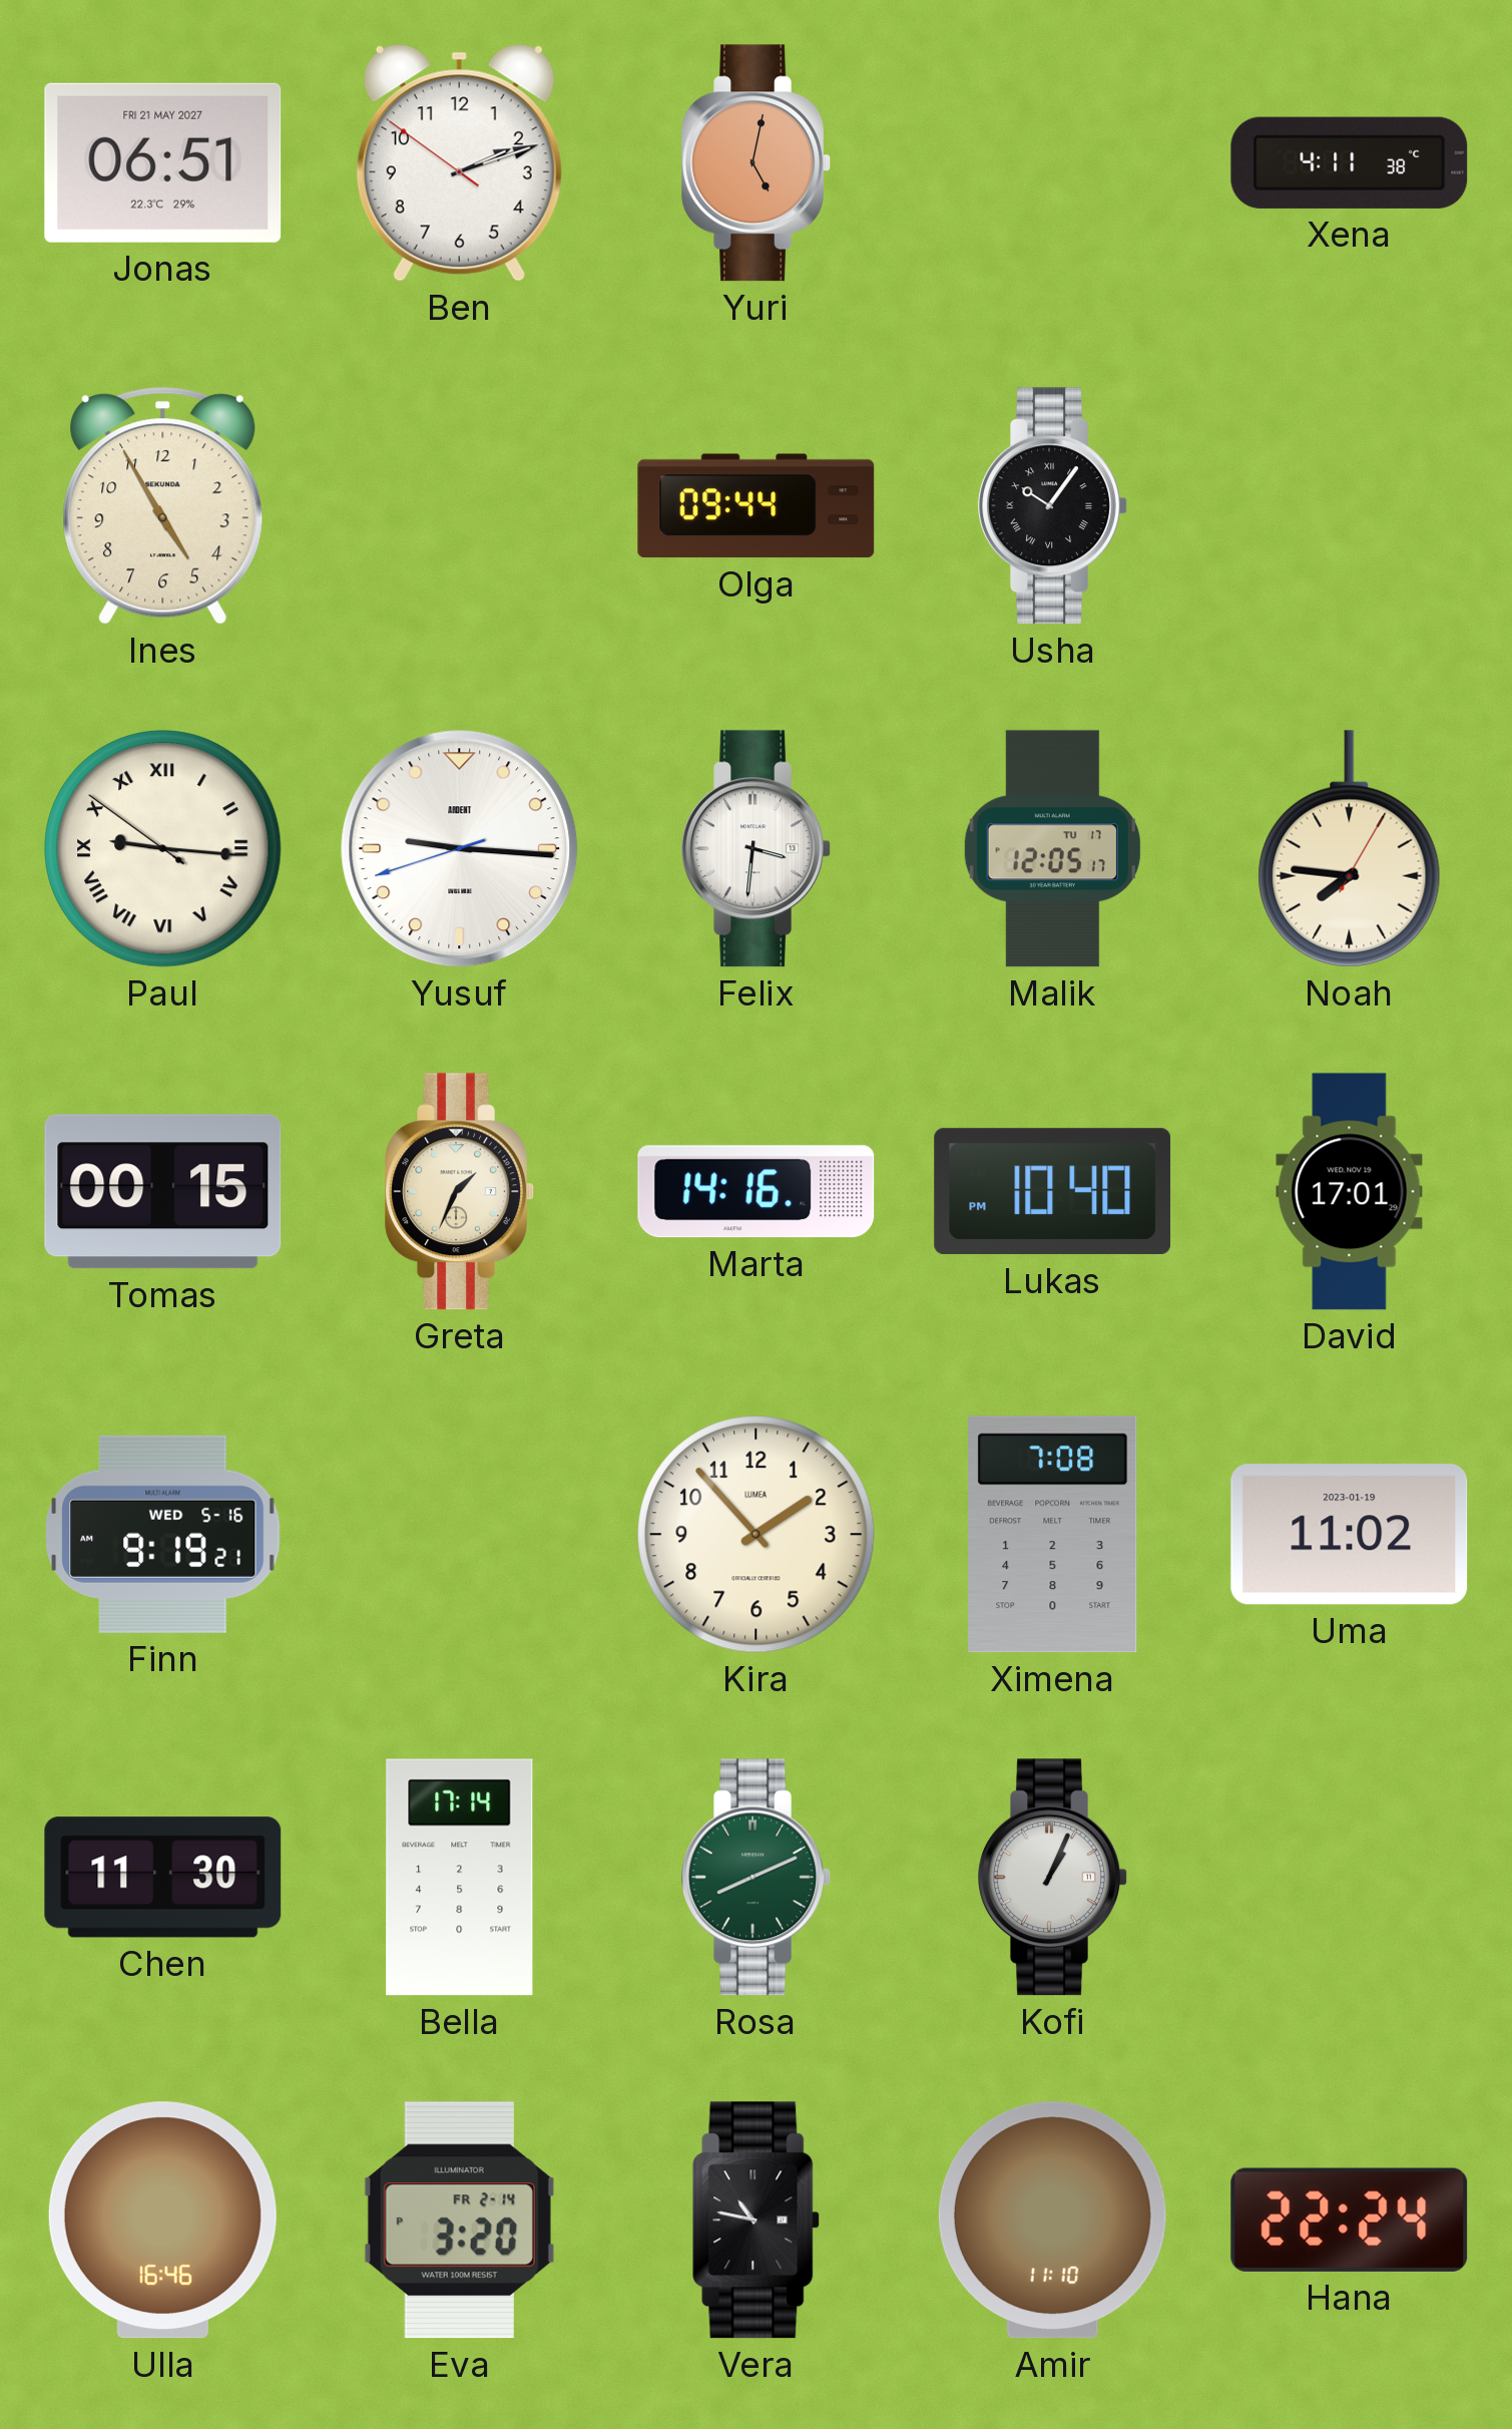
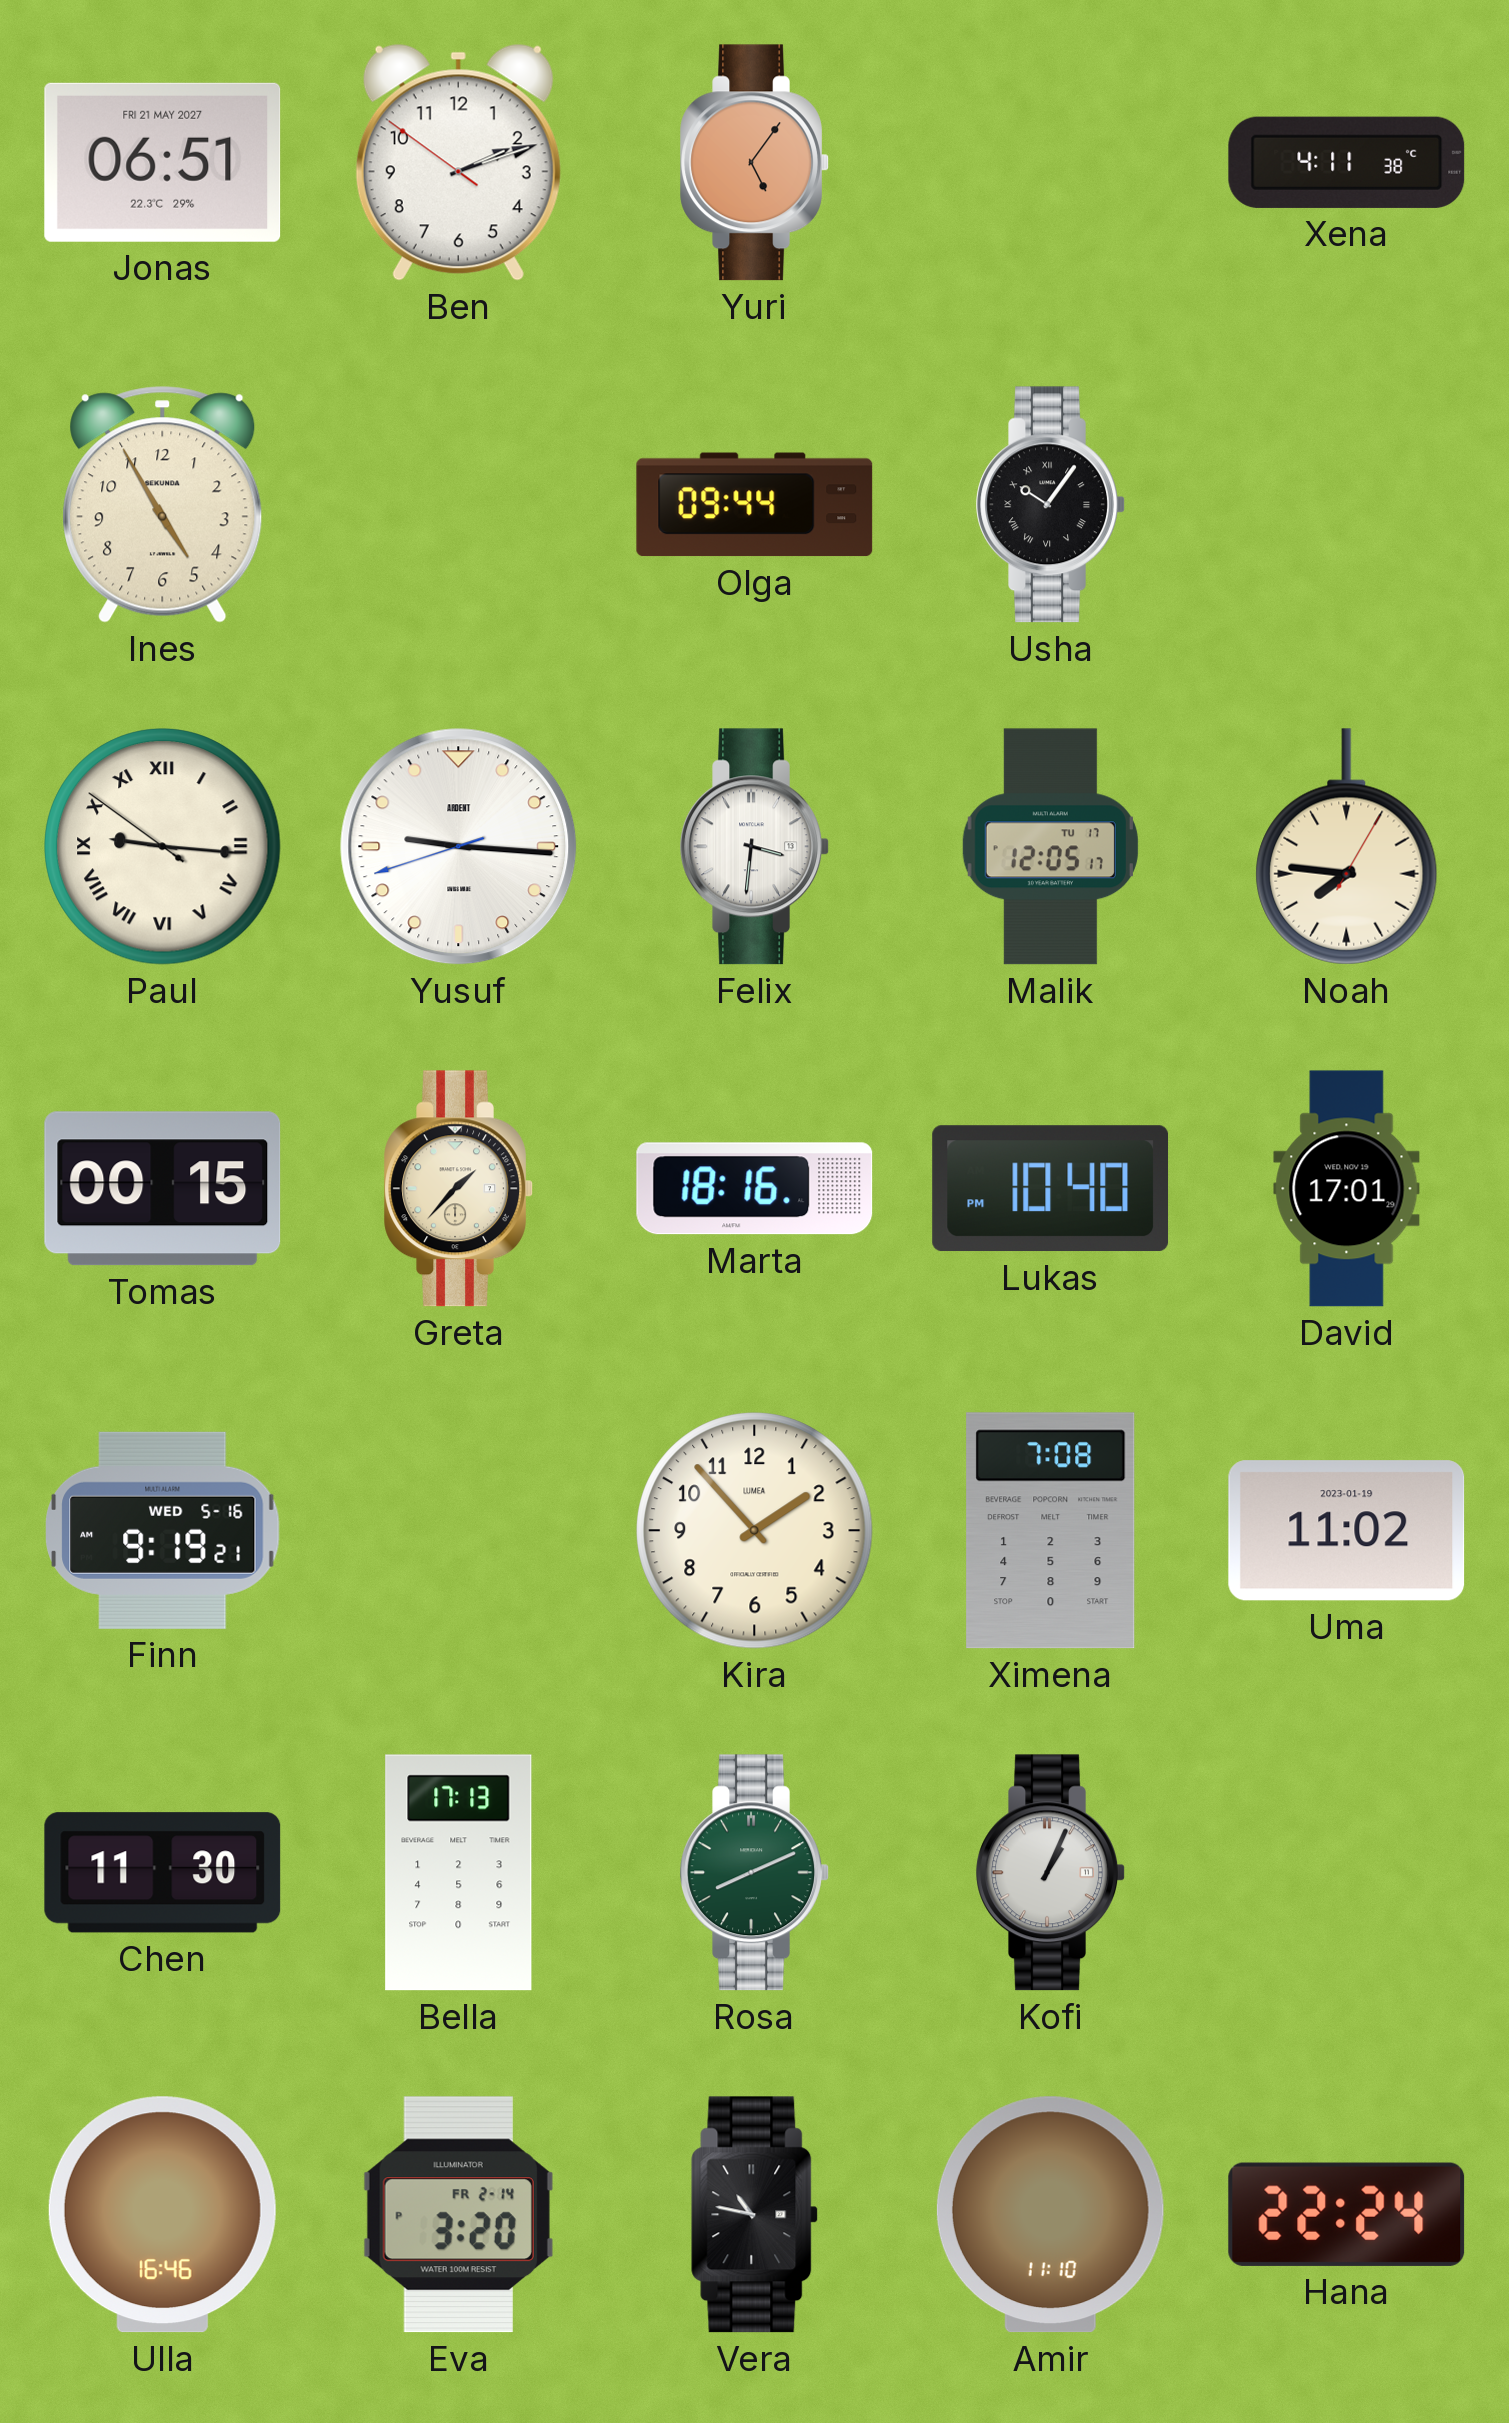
Yuri: 5:02 -> 5:06 (755, 163)
Greta: 1:34 -> 1:37 (459, 1189)
Marta: 14:16 -> 18:16 (755, 1189)
Bella: 17:14 -> 17:13 (459, 1873)
